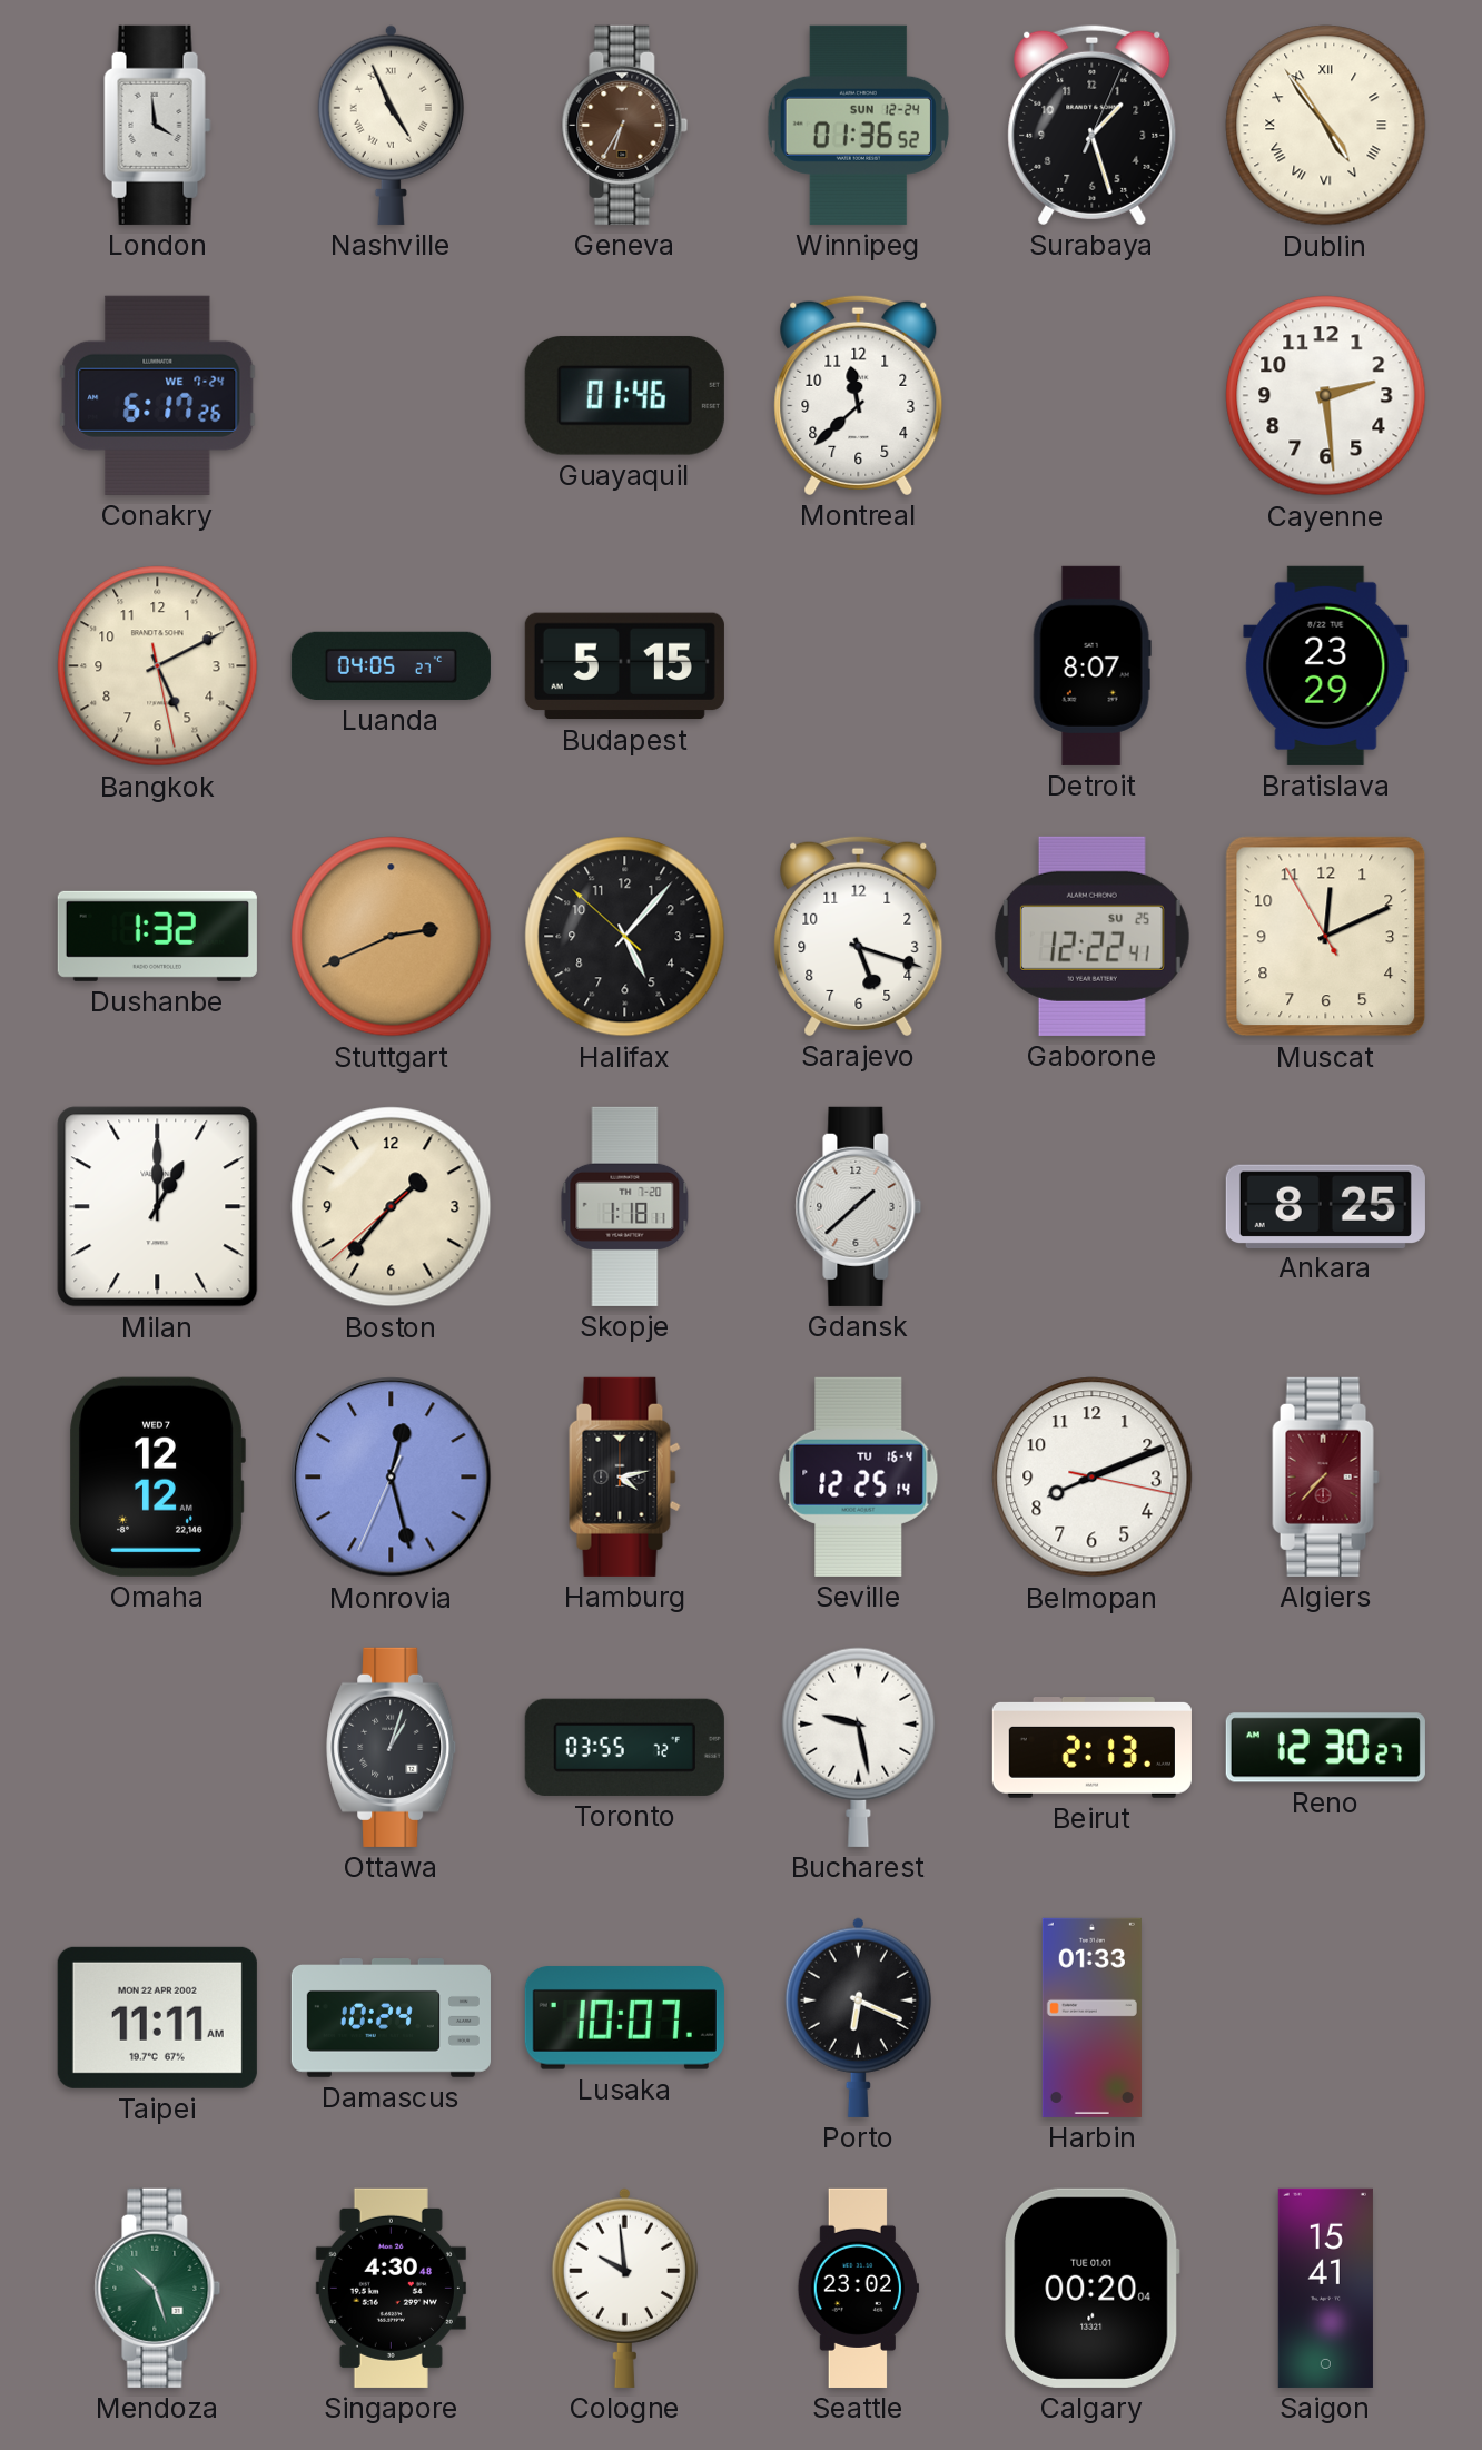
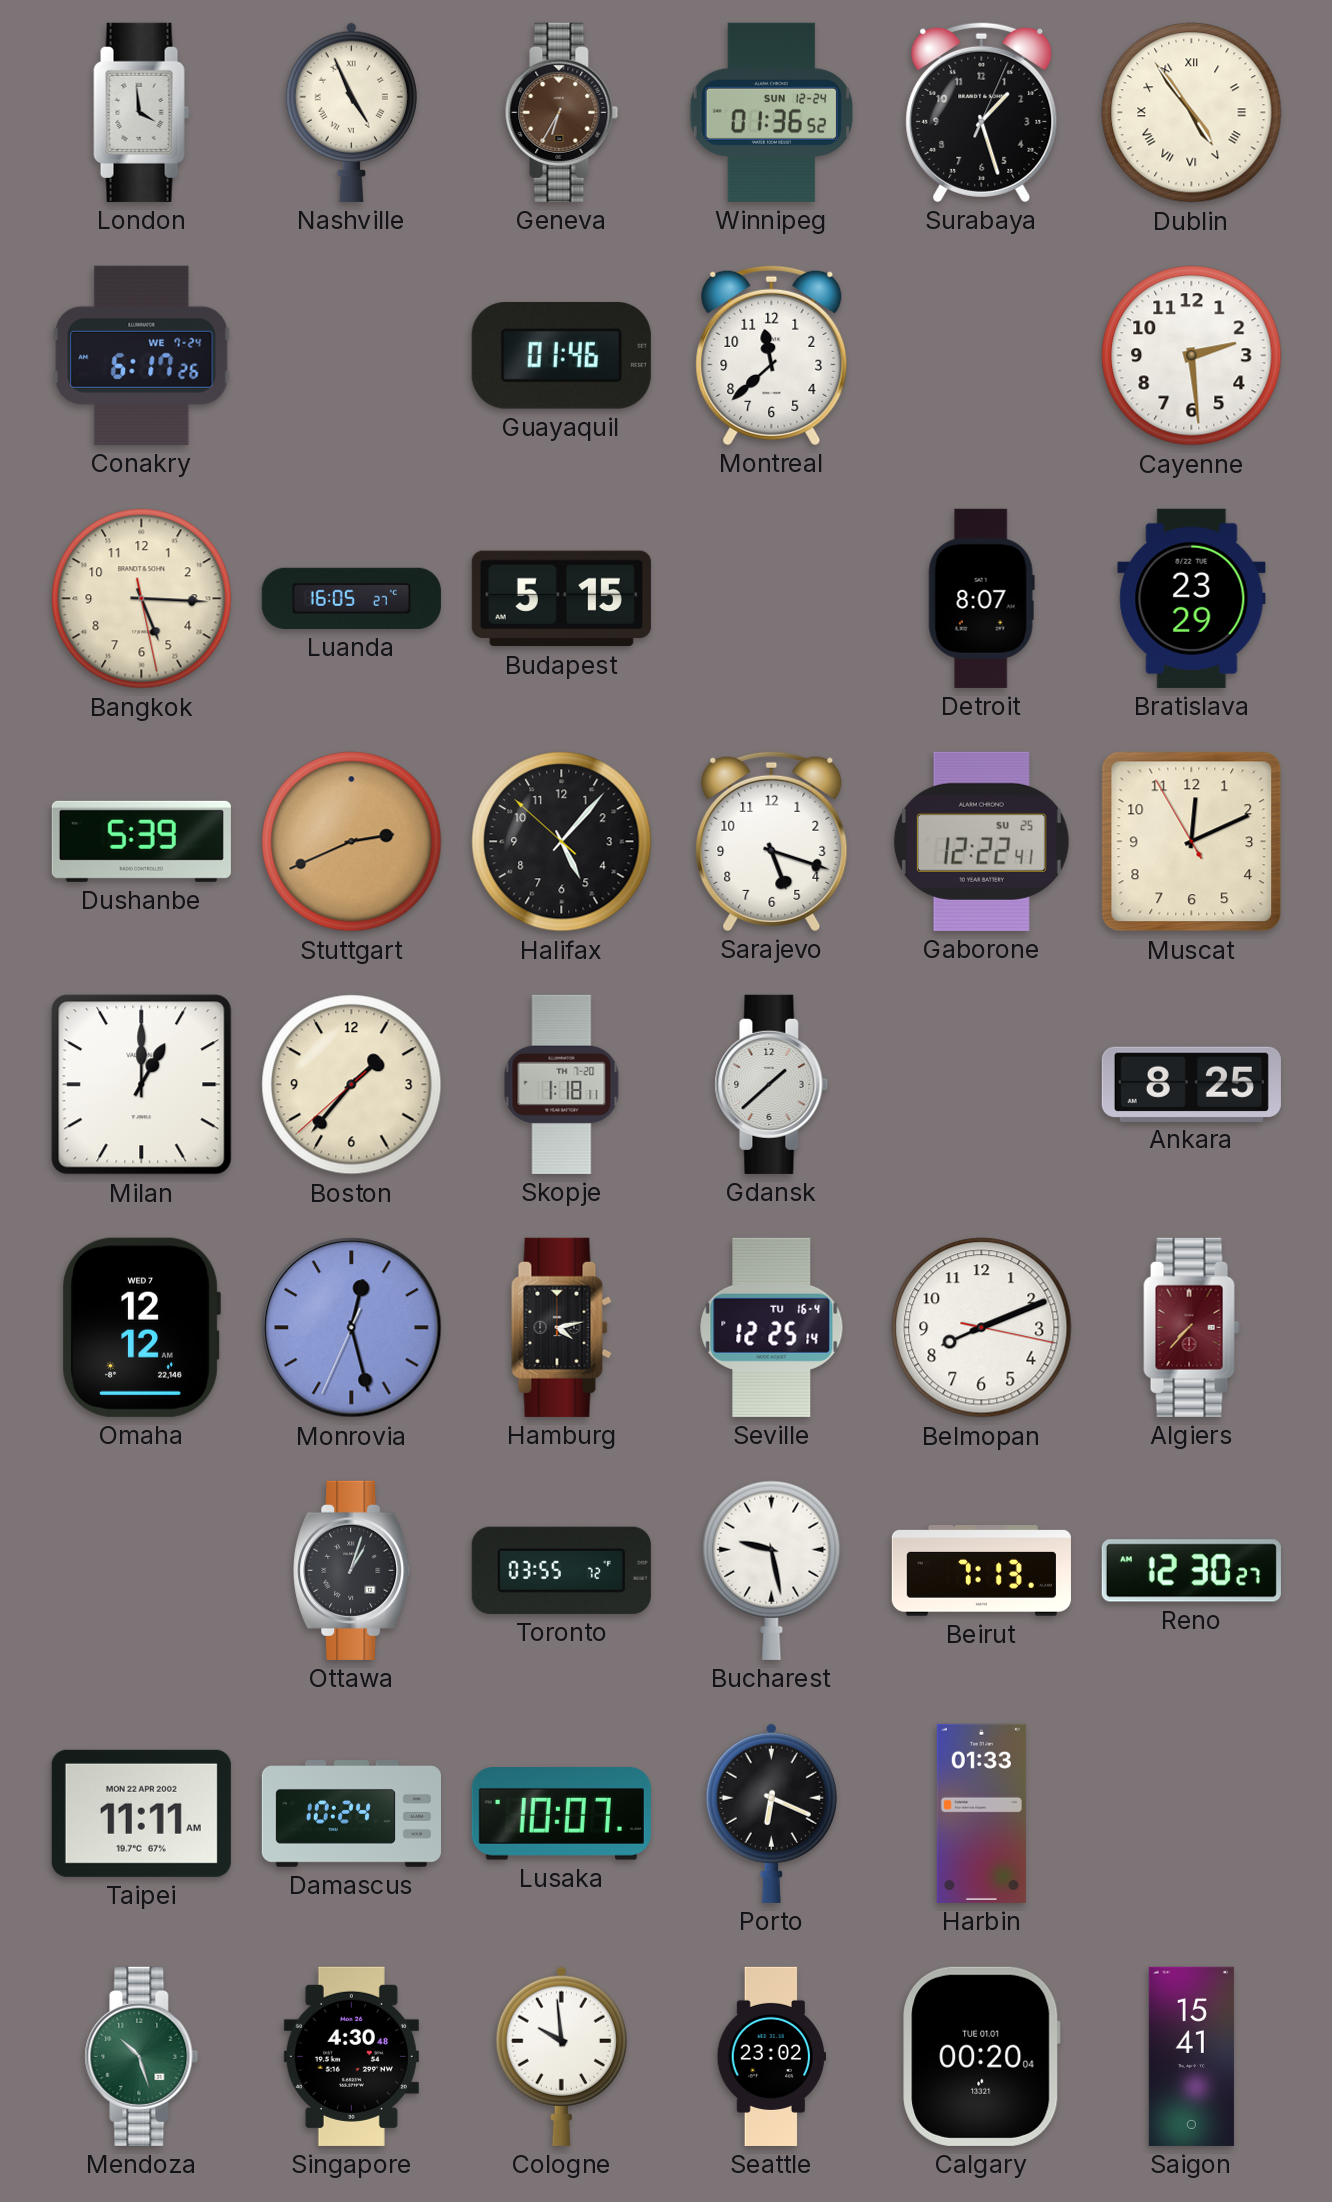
Bangkok: 5:10 -> 5:15 (142, 599)
Luanda: 04:05 -> 16:05 (351, 598)
Dushanbe: 1:32 -> 5:39 (141, 841)
Beirut: 2:13 -> 7:13 (981, 1571)
